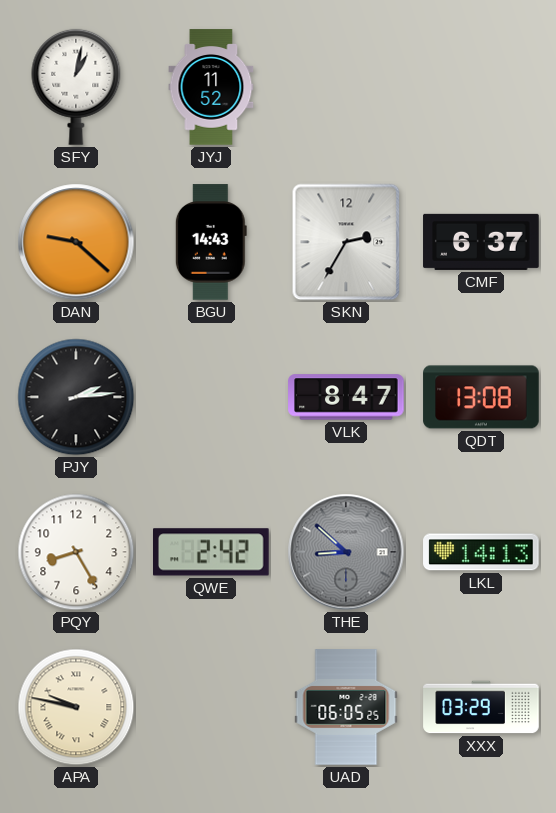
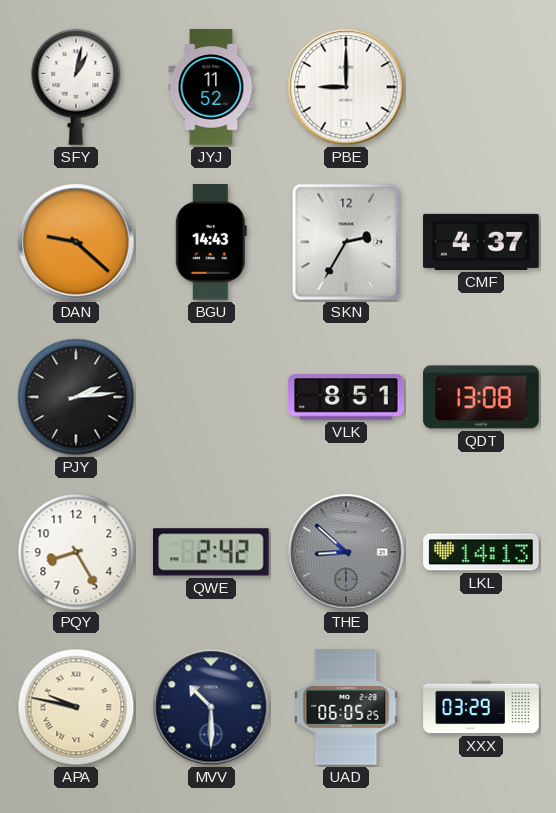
PBE: none -> 9:00 (346, 87)
CMF: 6:37 -> 4:37 (481, 242)
VLK: 8:47 -> 8:51 (346, 397)
MVV: none -> 10:30 (211, 707)
